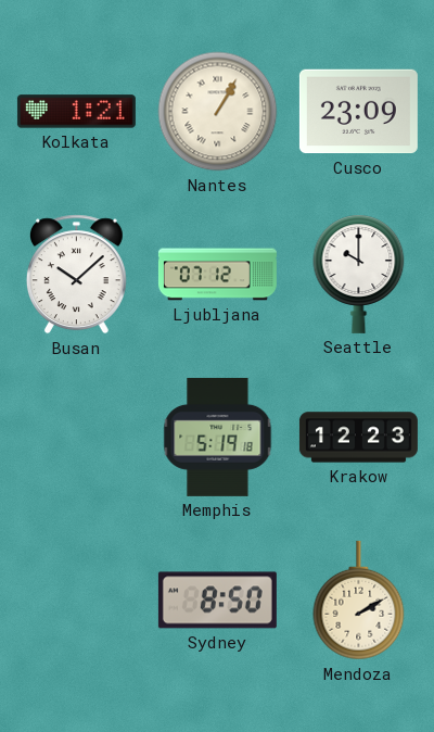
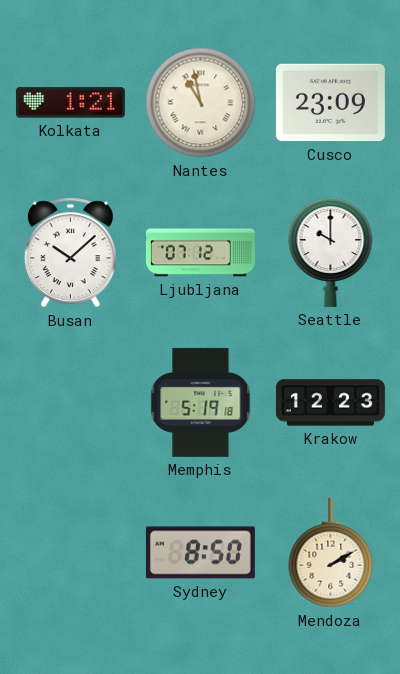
Nantes: 1:05 -> 10:58 (201, 103)
